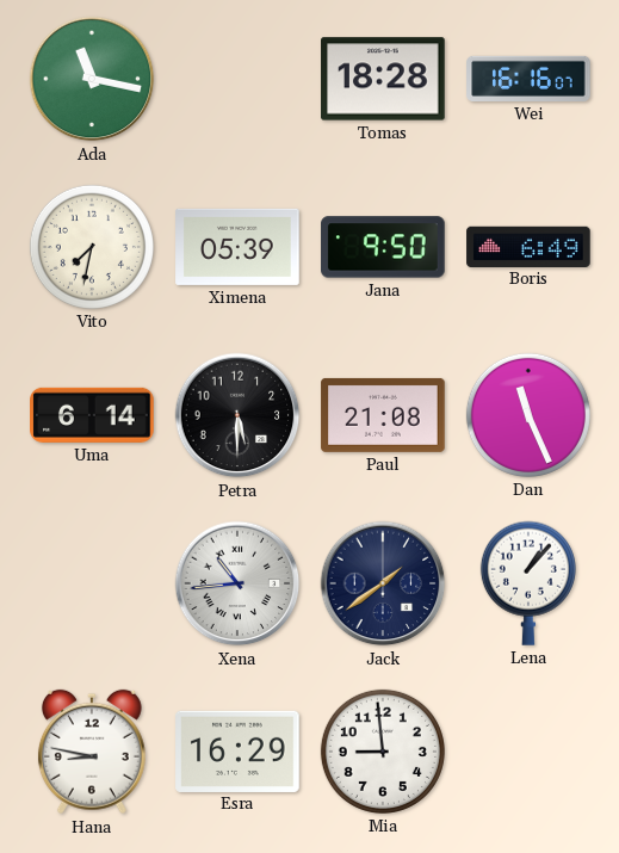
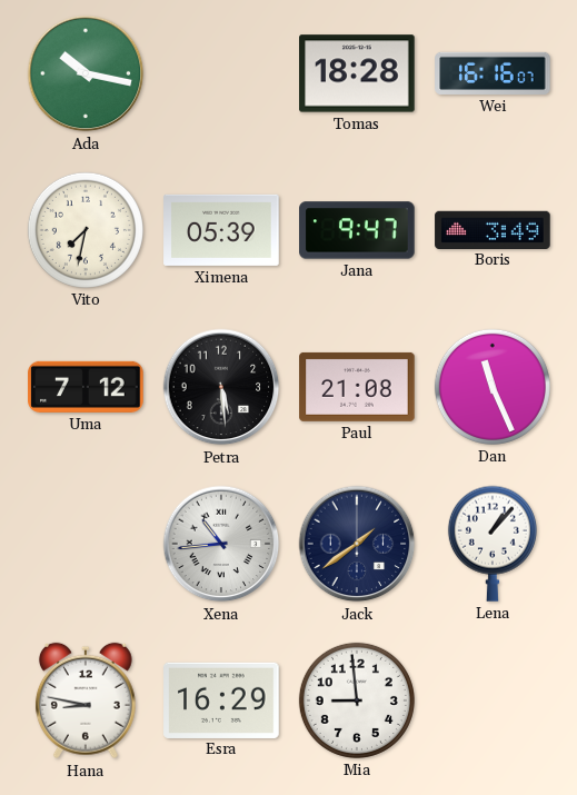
Ada: 11:17 -> 10:17 (86, 73)
Jana: 9:50 -> 9:47 (357, 230)
Boris: 6:49 -> 3:49 (493, 229)
Uma: 6:14 -> 7:12 (86, 387)
Petra: 5:30 -> 5:29 (221, 387)
